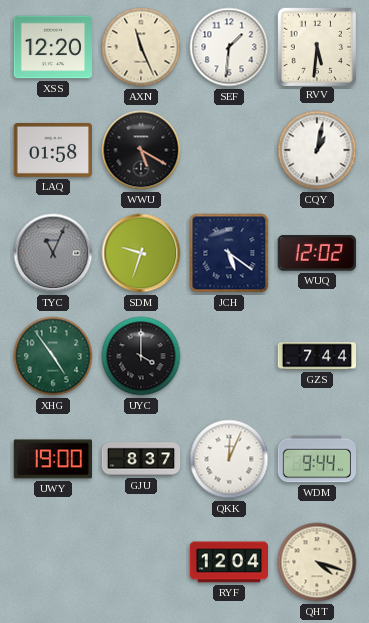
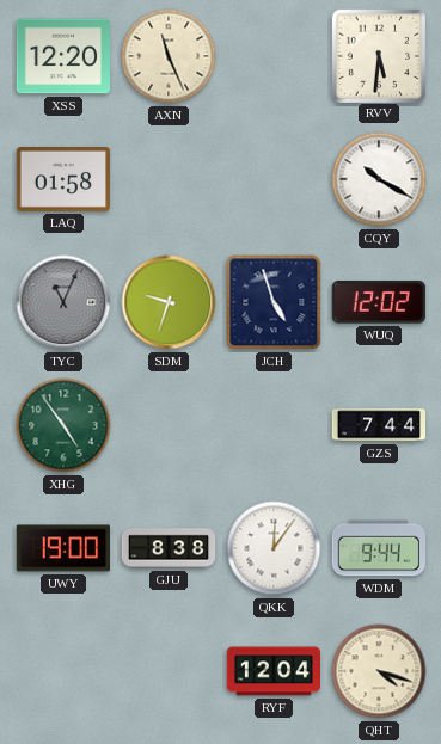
SEF: 1:31 -> none (229, 47)
WWU: 5:20 -> none (141, 150)
CQY: 1:02 -> 10:20 (379, 179)
JCH: 5:21 -> 4:57 (274, 302)
UYC: 4:00 -> none (141, 356)
GJU: 8:37 -> 8:38 (169, 548)
QKK: 12:04 -> 12:06 (274, 548)
